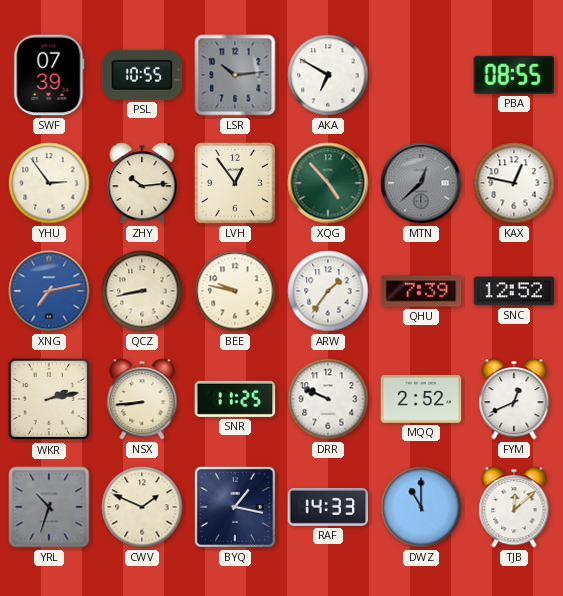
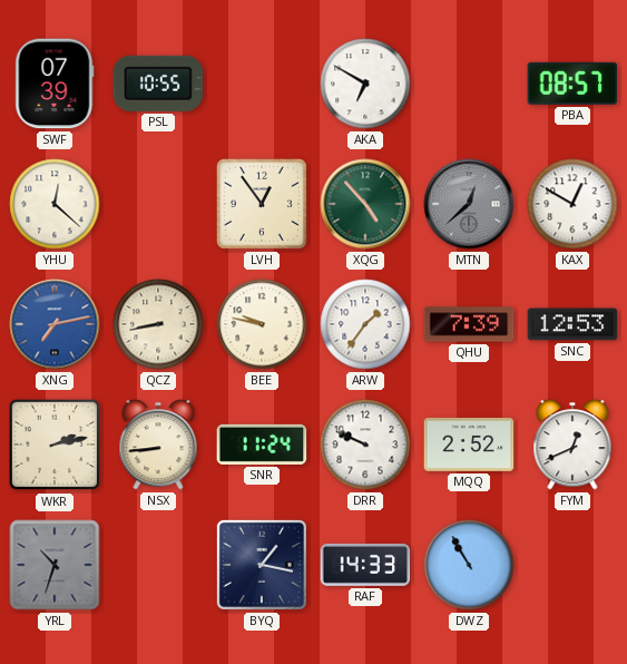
LSR: 10:14 -> none (235, 75)
PBA: 08:55 -> 08:57 (572, 84)
YHU: 2:54 -> 12:22 (55, 204)
ZHY: 10:14 -> none (142, 183)
KAX: 12:47 -> 12:50 (572, 204)
SNC: 12:52 -> 12:53 (572, 324)
SNR: 11:25 -> 11:24 (262, 445)
CWV: 1:49 -> none (142, 507)
DWZ: 11:00 -> 10:55 (469, 565)
TJB: 12:08 -> none (514, 507)
